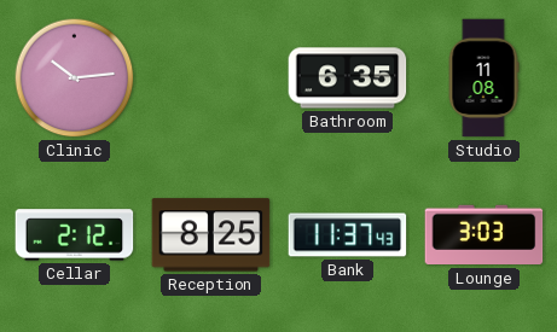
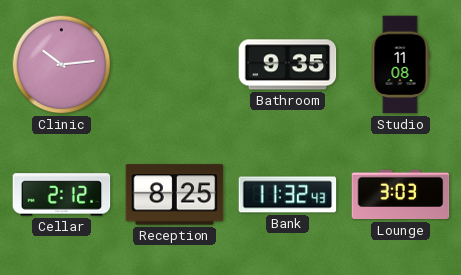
Bathroom: 6:35 -> 9:35 (288, 65)
Bank: 11:37 -> 11:32 (288, 195)
